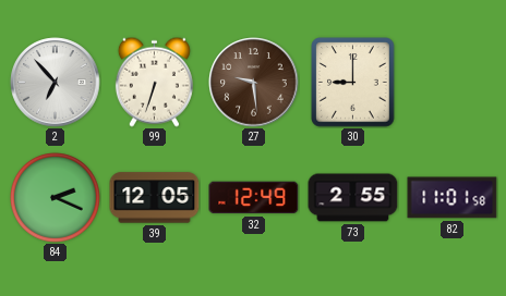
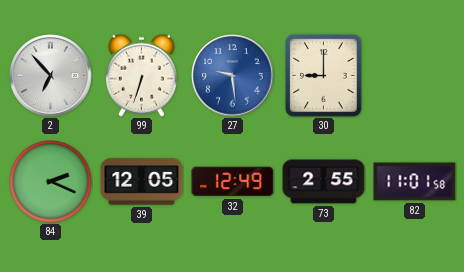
27 dial: brown -> blue (233, 76)
